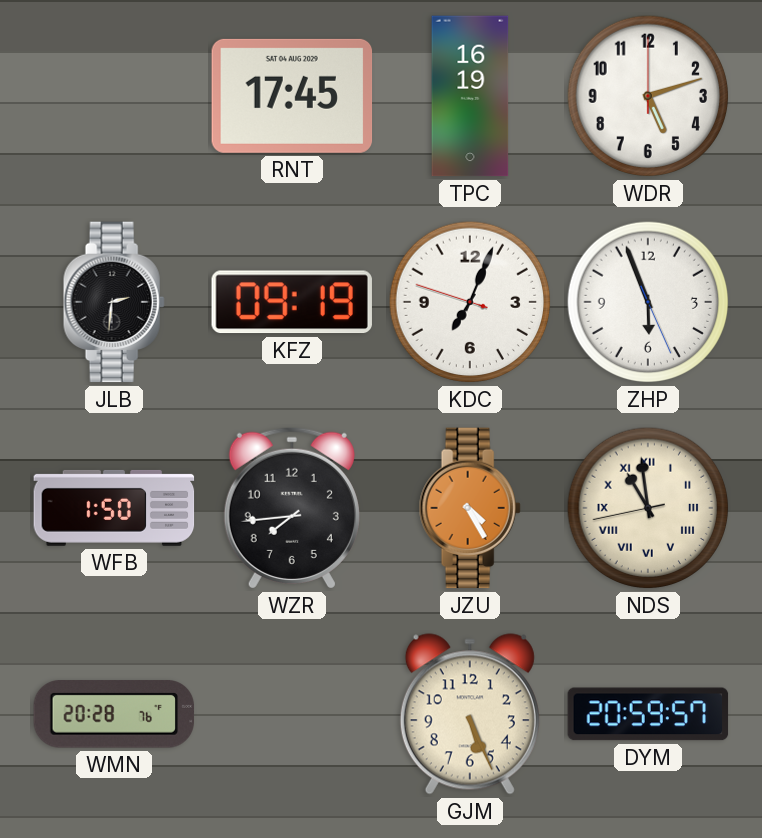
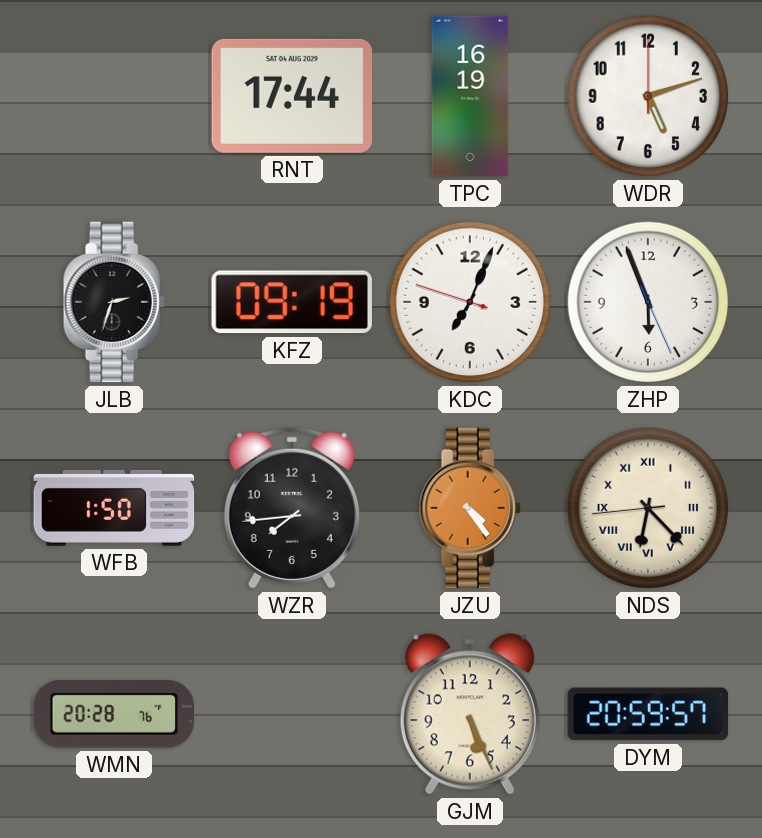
RNT: 17:45 -> 17:44 (292, 96)
JLB: 2:31 -> 2:33 (114, 302)
JZU: 4:25 -> 4:24 (470, 508)
NDS: 10:58 -> 6:22 (648, 508)
